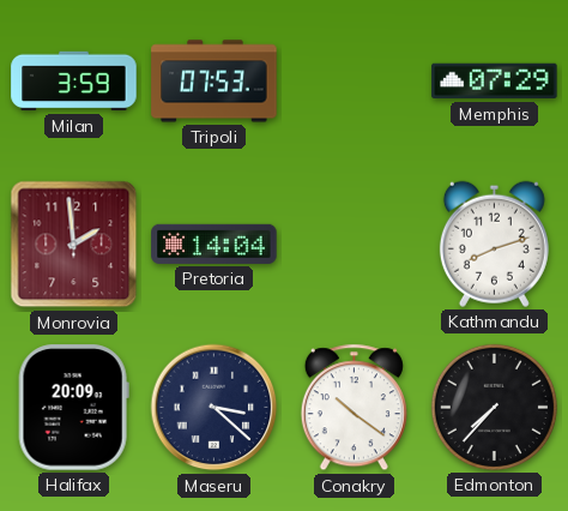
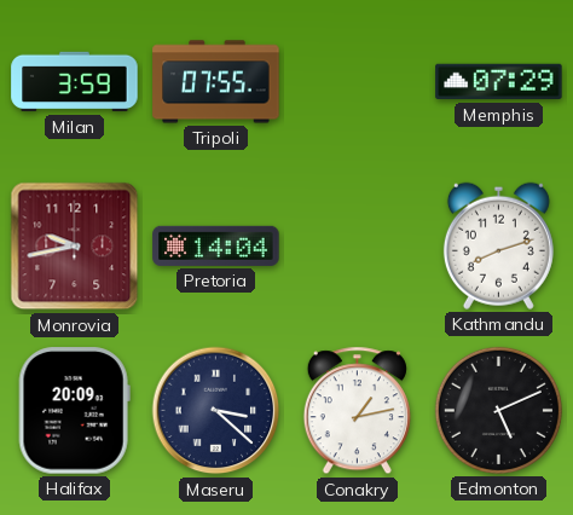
Tripoli: 07:53 -> 07:55 (216, 82)
Monrovia: 1:59 -> 9:43 (75, 247)
Conakry: 10:21 -> 1:13 (357, 411)
Edmonton: 7:37 -> 5:11 (498, 410)
